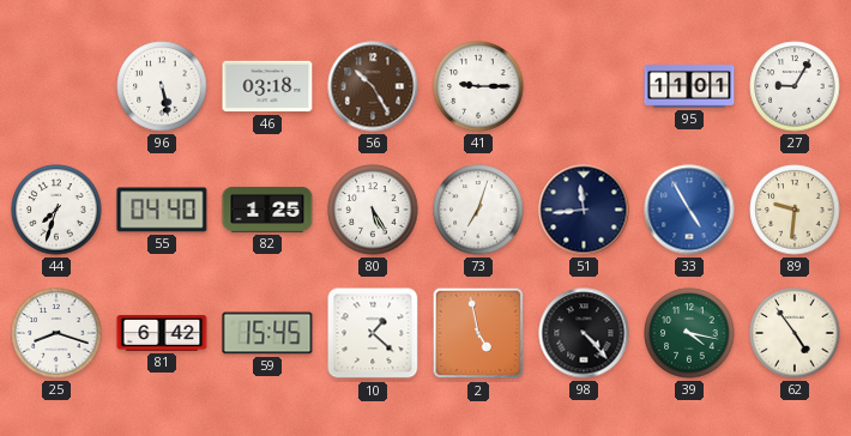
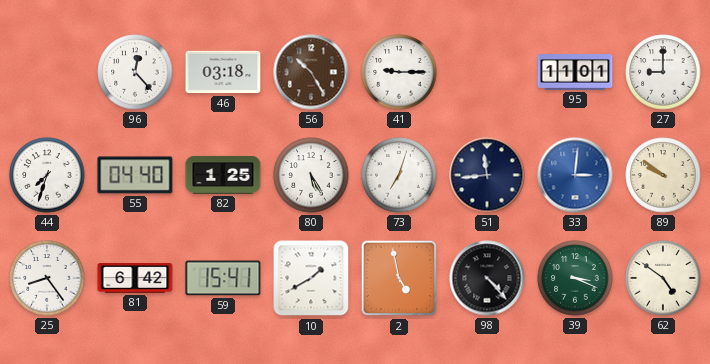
96: 5:28 -> 12:23 (135, 72)
27: 9:05 -> 9:00 (663, 72)
33: 4:55 -> 3:01 (575, 175)
89: 9:31 -> 9:51 (663, 175)
25: 8:18 -> 8:24 (47, 278)
59: 15:45 -> 15:41 (223, 278)
10: 1:22 -> 1:40 (311, 278)
39: 4:17 -> 3:19 (575, 278)
62: 4:54 -> 4:51 (663, 278)
